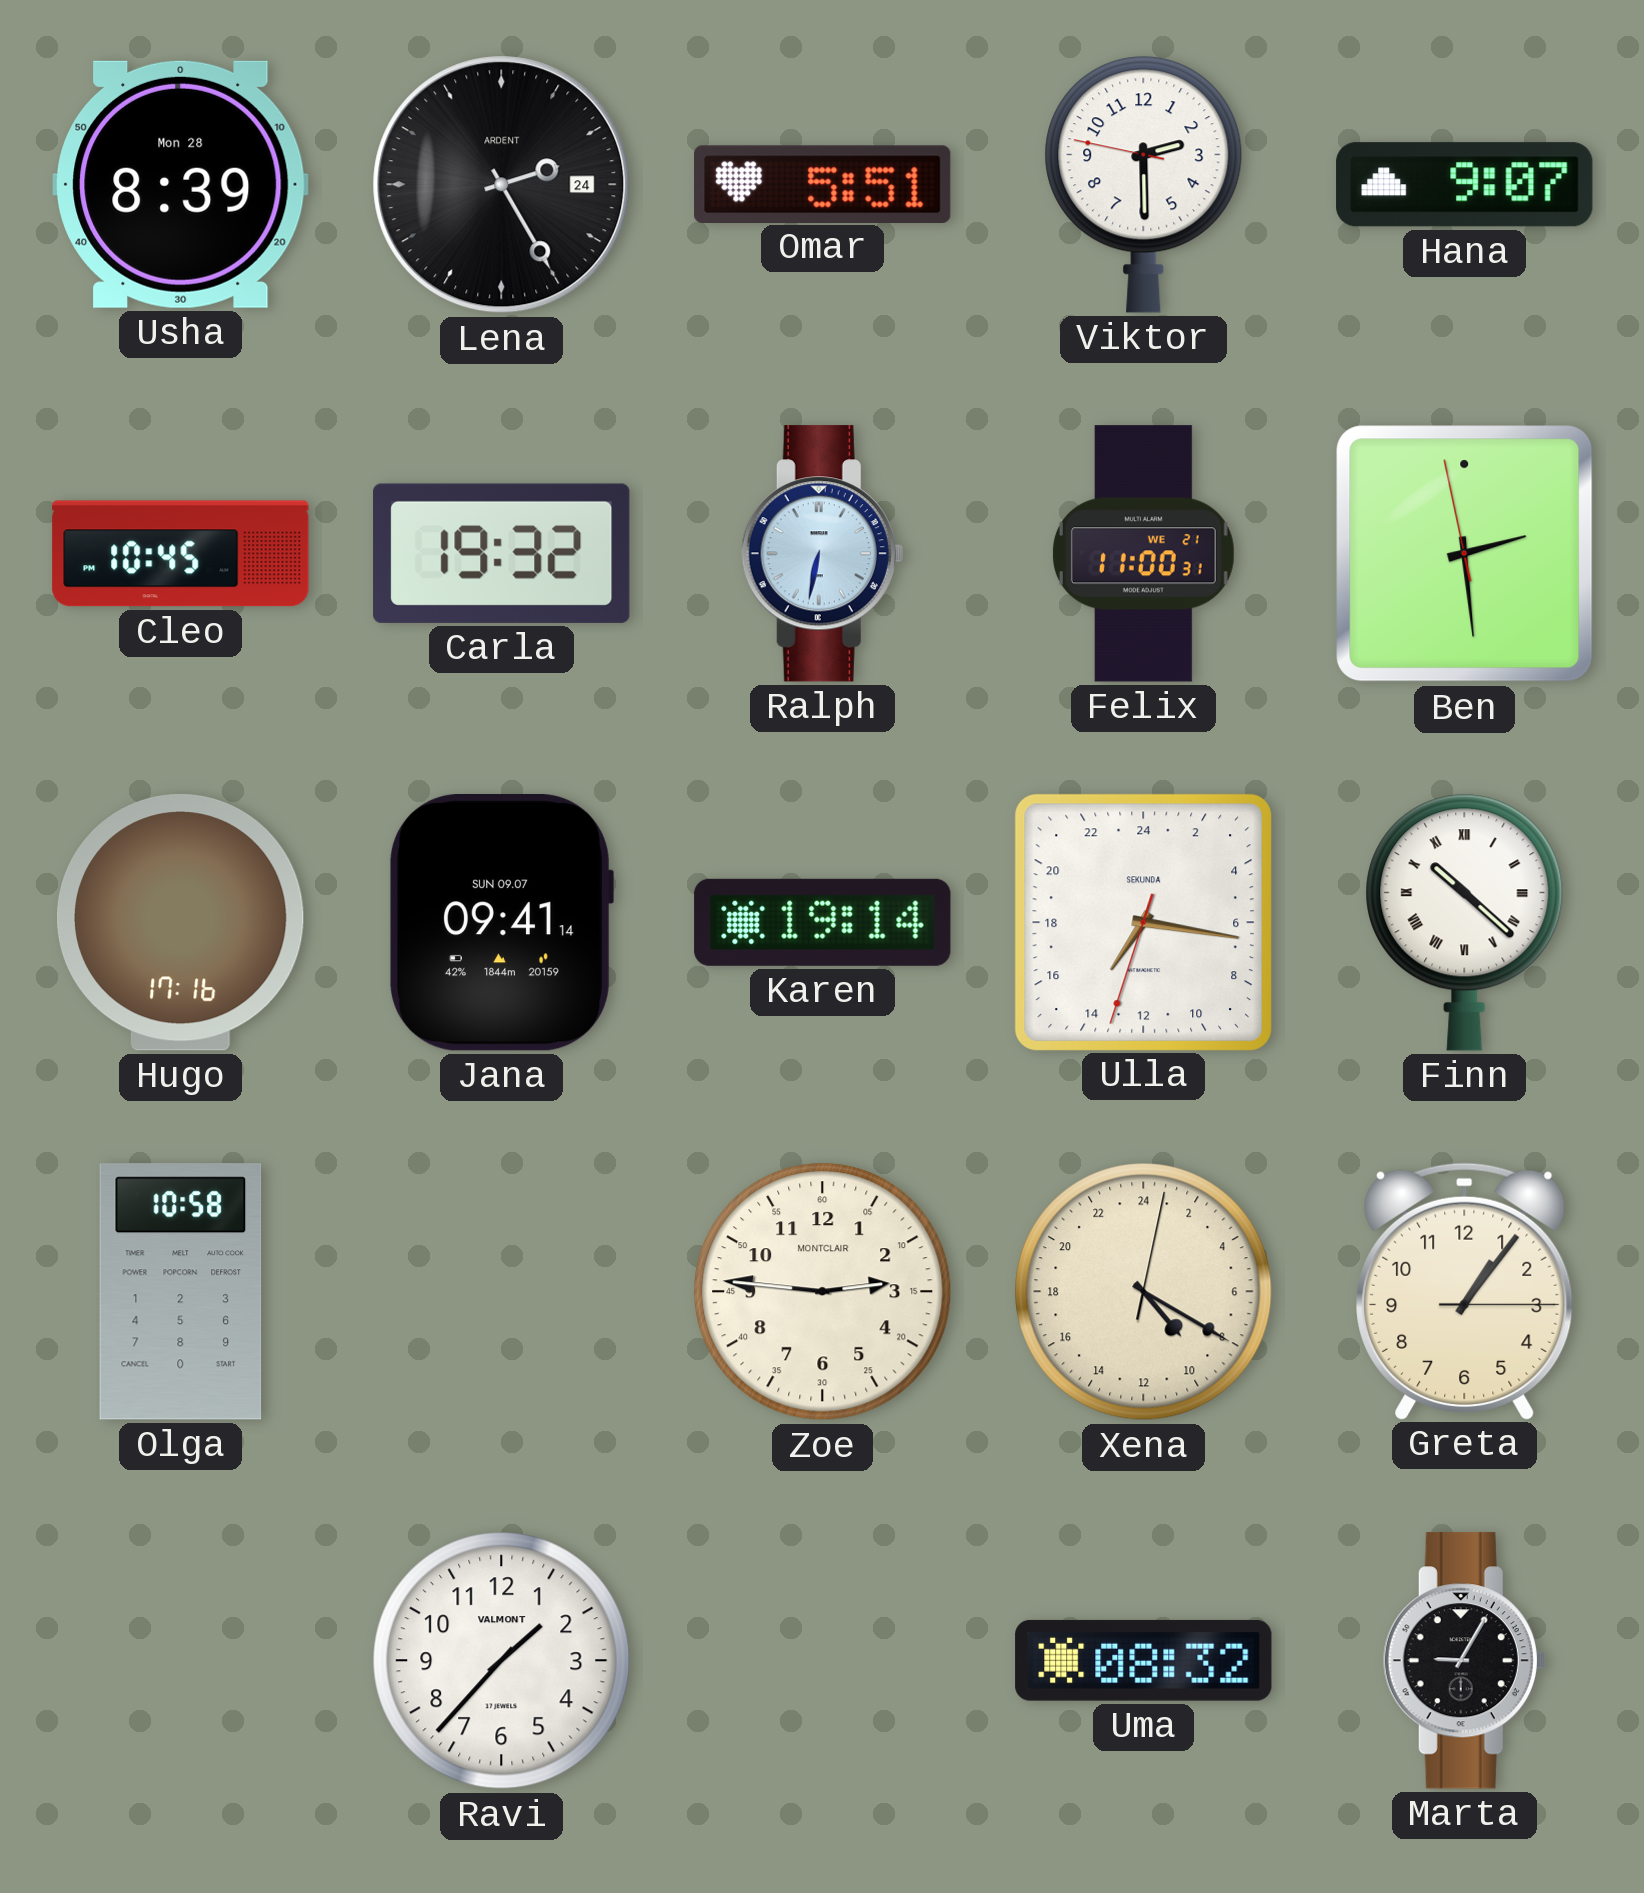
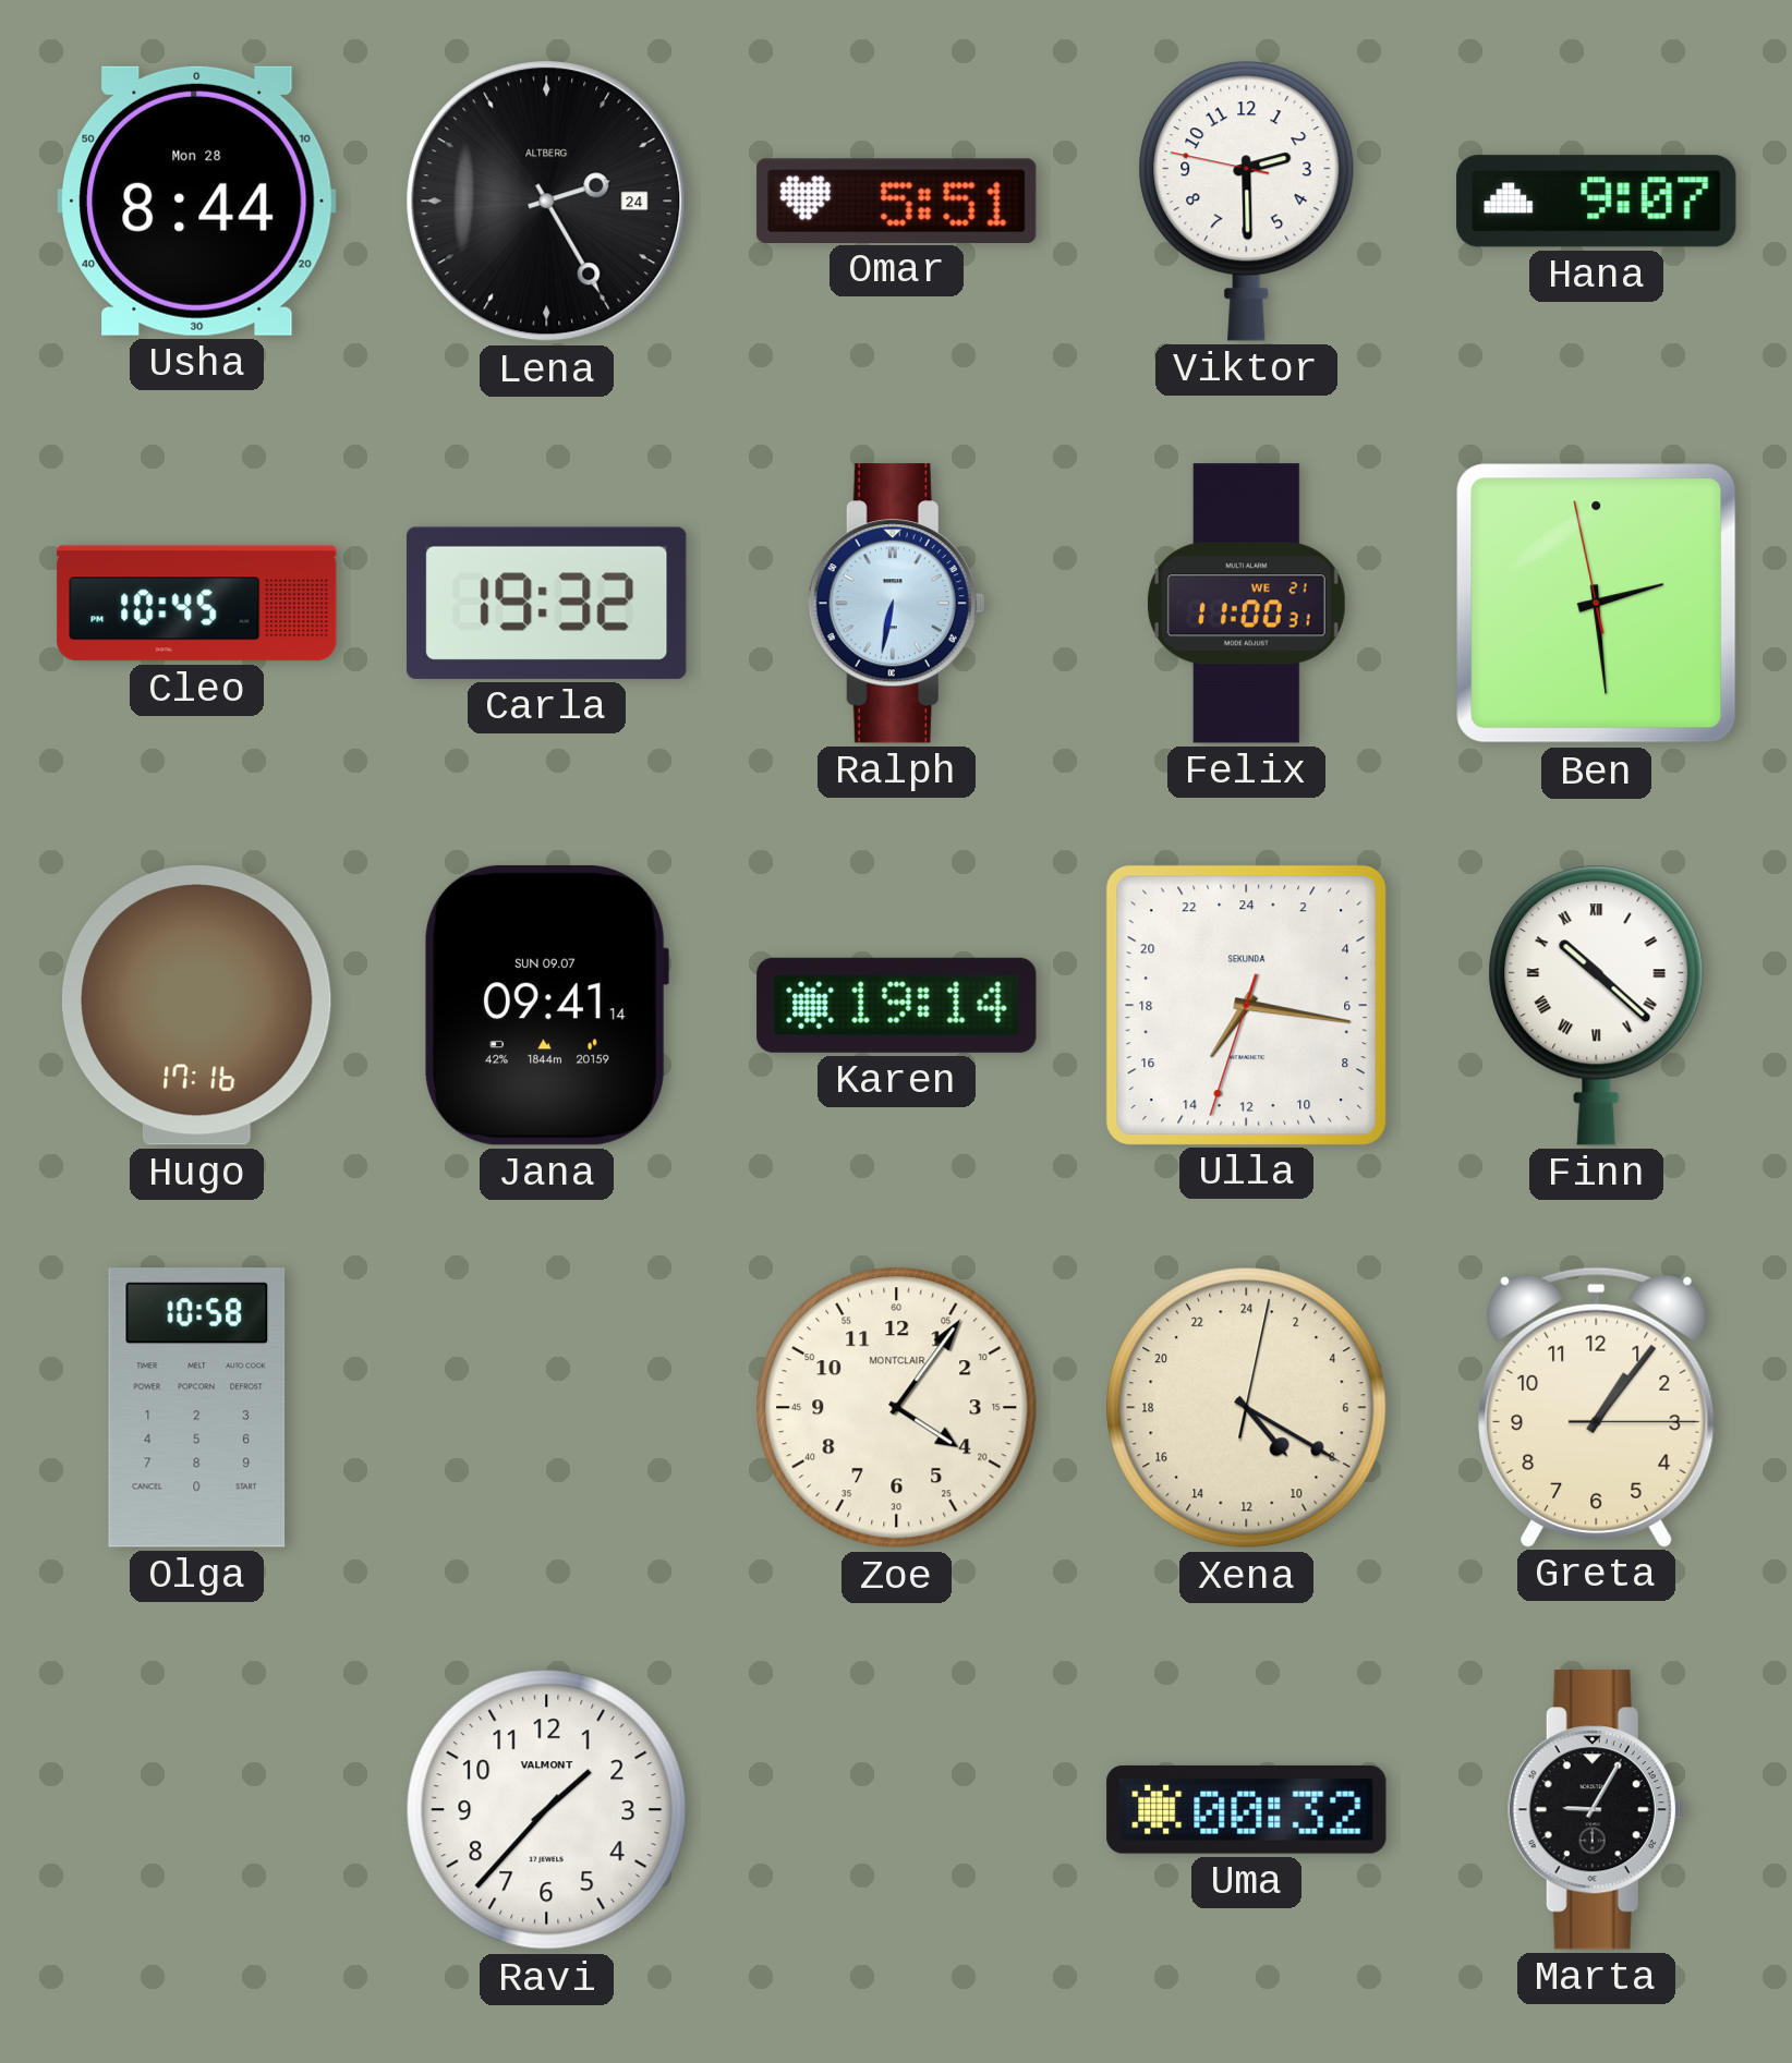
Usha: 8:39 -> 8:44 (197, 201)
Lena brand: ARDENT -> ALTBERG (547, 202)
Zoe: 2:46 -> 4:06 (897, 1408)
Uma: 08:32 -> 00:32 (1247, 1809)
